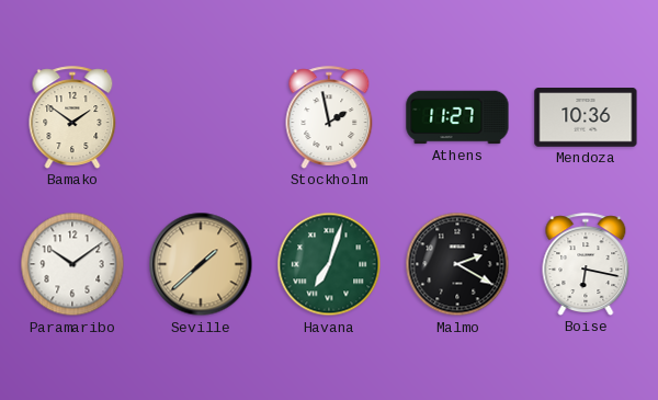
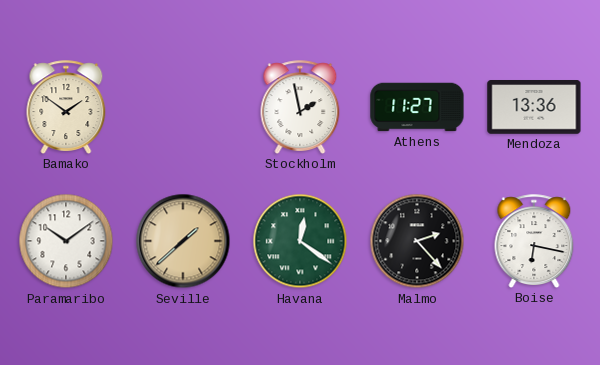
Mendoza: 10:36 -> 13:36 (534, 107)
Havana: 7:03 -> 12:21 (300, 241)
Malmo: 2:20 -> 2:23 (417, 241)
